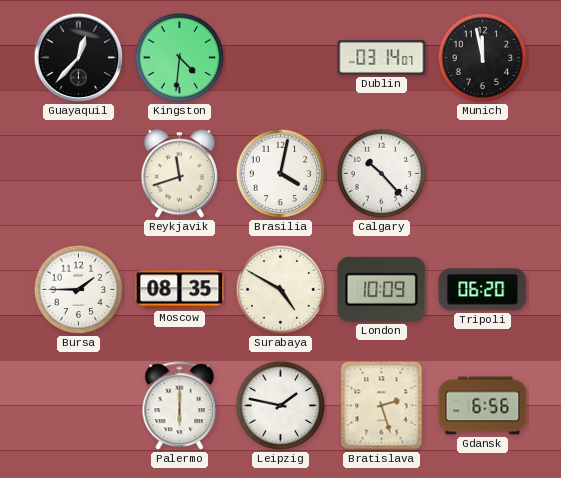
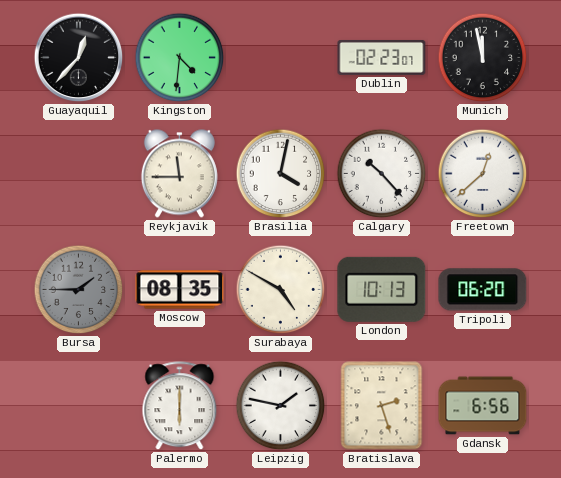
Dublin: 03:14 -> 02:23 (382, 57)
Reykjavik: 11:42 -> 11:45 (179, 174)
Freetown: none -> 12:38 (483, 174)
Bursa dial: white -> grey (79, 290)
London: 10:09 -> 10:13 (382, 289)
